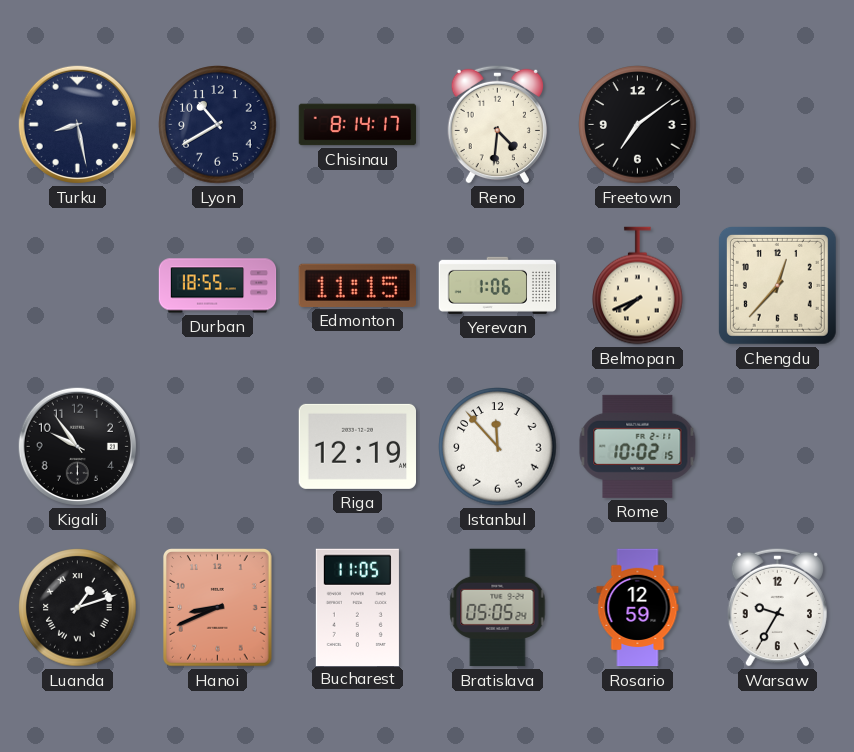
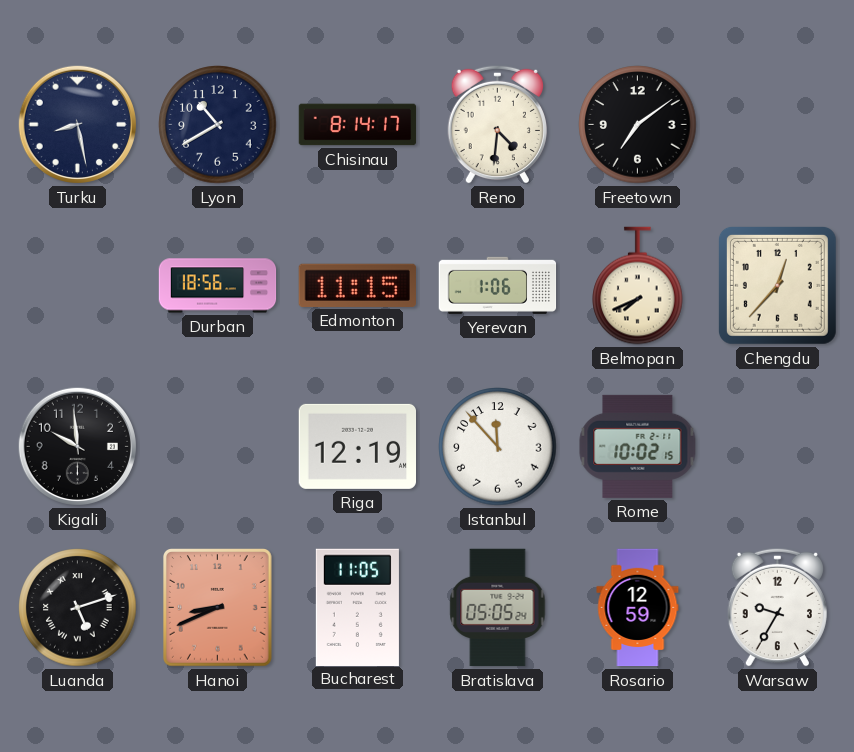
Durban: 18:55 -> 18:56 (218, 286)
Kigali: 9:54 -> 9:59 (77, 446)
Luanda: 1:12 -> 5:12 (78, 608)
